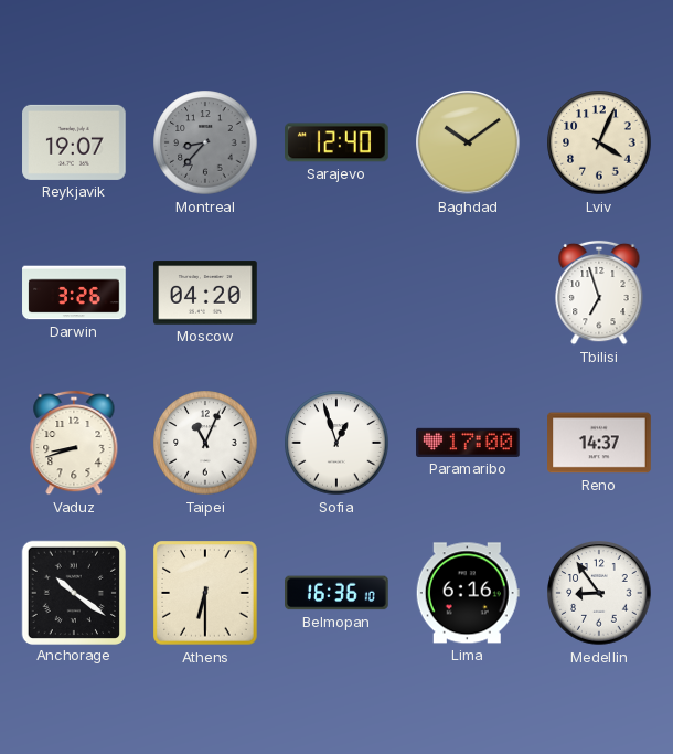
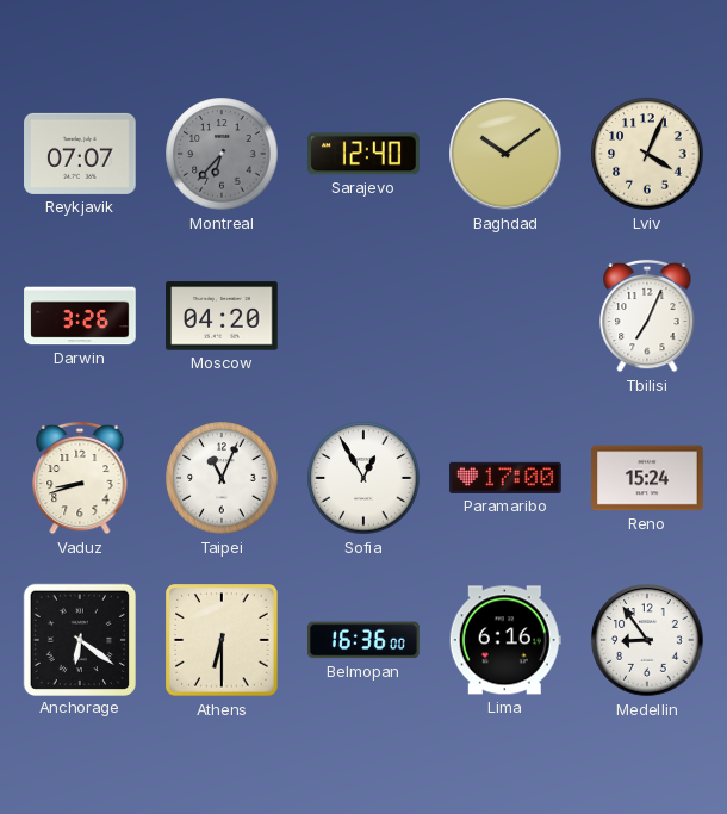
Reykjavik: 19:07 -> 07:07 (80, 154)
Montreal: 8:37 -> 6:37 (222, 154)
Tbilisi: 6:57 -> 7:04 (647, 316)
Sofia: 12:57 -> 12:55 (363, 478)
Reno: 14:37 -> 15:24 (647, 478)
Anchorage: 10:21 -> 6:21 (79, 639)
Belmopan: 16:36:10 -> 16:36:00 (365, 640)
